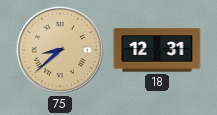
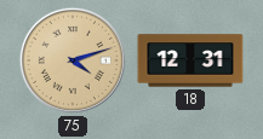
75: 8:38 -> 4:12 (73, 60)
